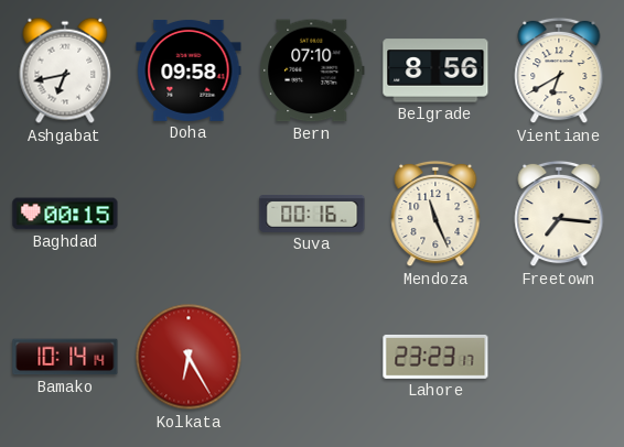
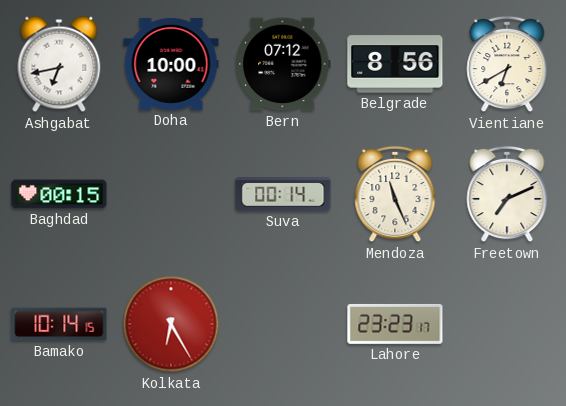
Doha: 09:58 -> 10:00 (171, 64)
Bern: 07:10 -> 07:12 (283, 64)
Suva: 00:16 -> 00:14 (283, 195)
Freetown: 7:16 -> 7:11 (507, 194)
Bamako: 10:14:14 -> 10:14:15 (59, 324)
